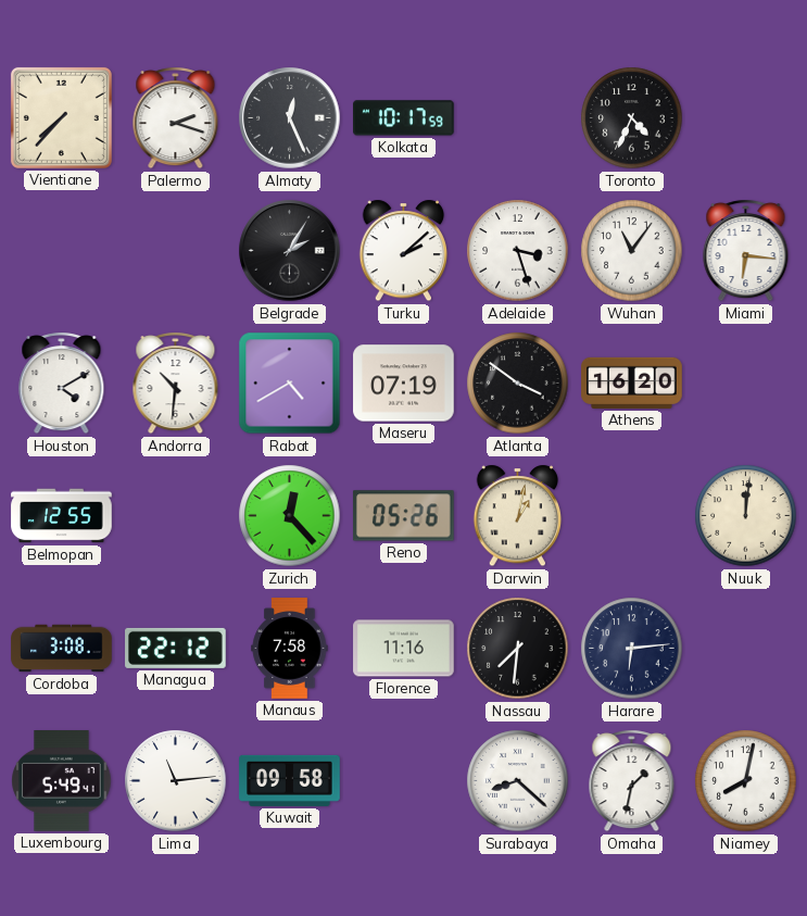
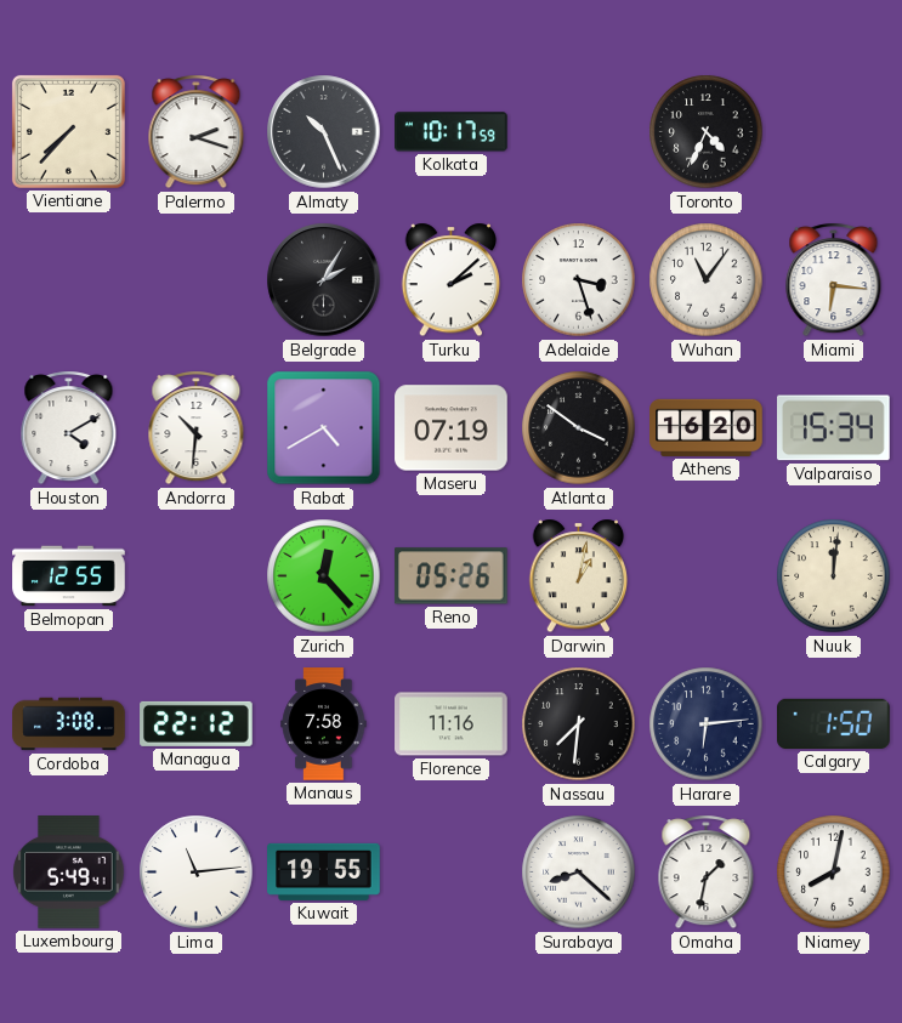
Almaty: 12:26 -> 10:26 (324, 132)
Valparaiso: none -> 15:34 (834, 428)
Calgary: none -> 1:50 (834, 723)
Kuwait: 09:58 -> 19:55 (324, 871)
